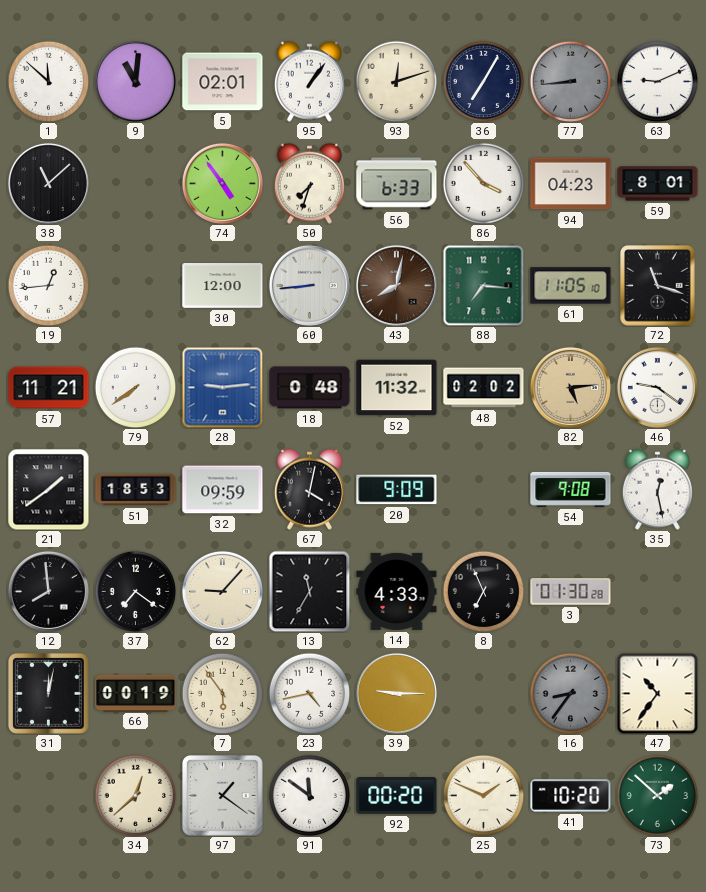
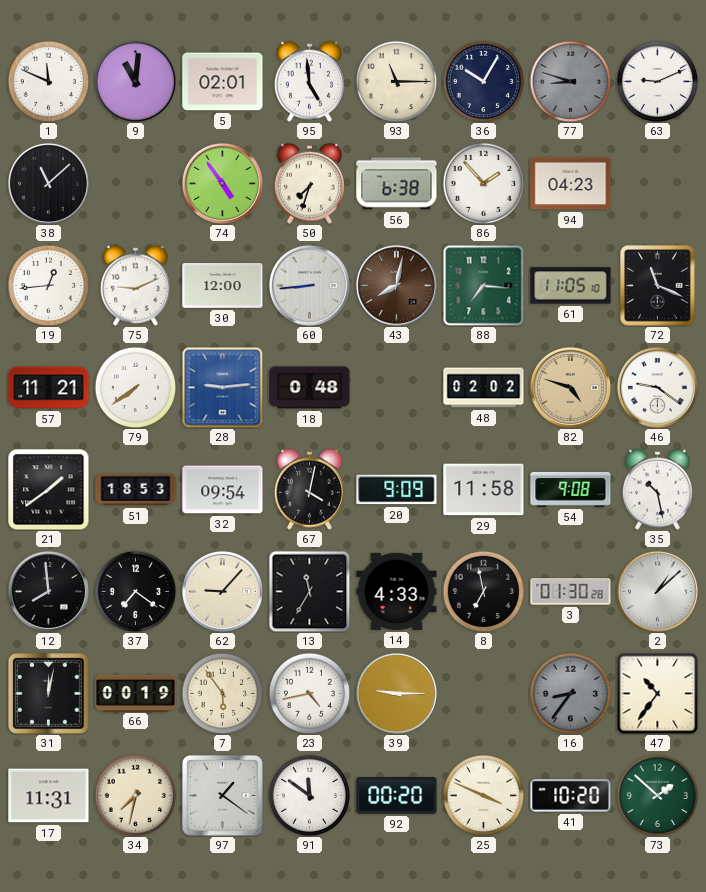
1: 11:52 -> 11:49 (48, 81)
95: 1:06 -> 4:59 (309, 81)
93: 12:12 -> 11:15 (396, 81)
36: 7:05 -> 10:05 (483, 81)
77: 8:44 -> 8:48 (570, 81)
56: 6:33 -> 6:38 (397, 184)
86: 3:53 -> 1:53 (483, 183)
59: 8:01 -> none (658, 184)
75: none -> 9:11 (135, 285)
72: 11:18 -> 11:19 (658, 286)
52: 11:32 -> none (397, 388)
82: 5:14 -> 4:48 (570, 387)
32: 09:59 -> 09:54 (223, 490)
29: none -> 11:58 (484, 490)
35: 12:28 -> 10:28 (657, 489)
8: 6:56 -> 6:58 (483, 591)
2: none -> 1:08 (657, 591)
17: none -> 11:31 (49, 796)
34: 12:38 -> 7:32 (135, 795)
25: 1:49 -> 3:49 (483, 795)
